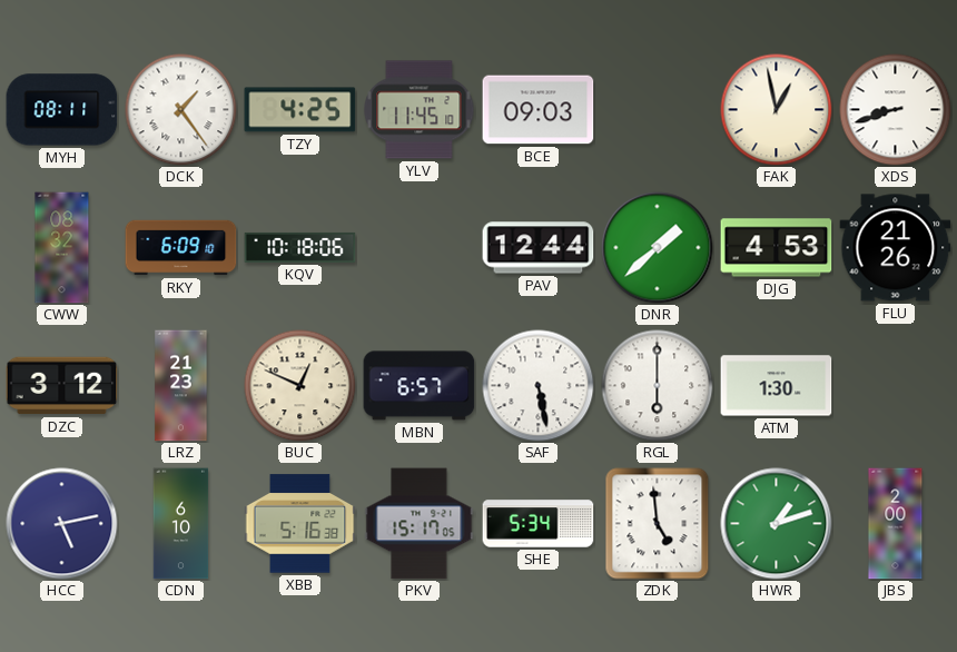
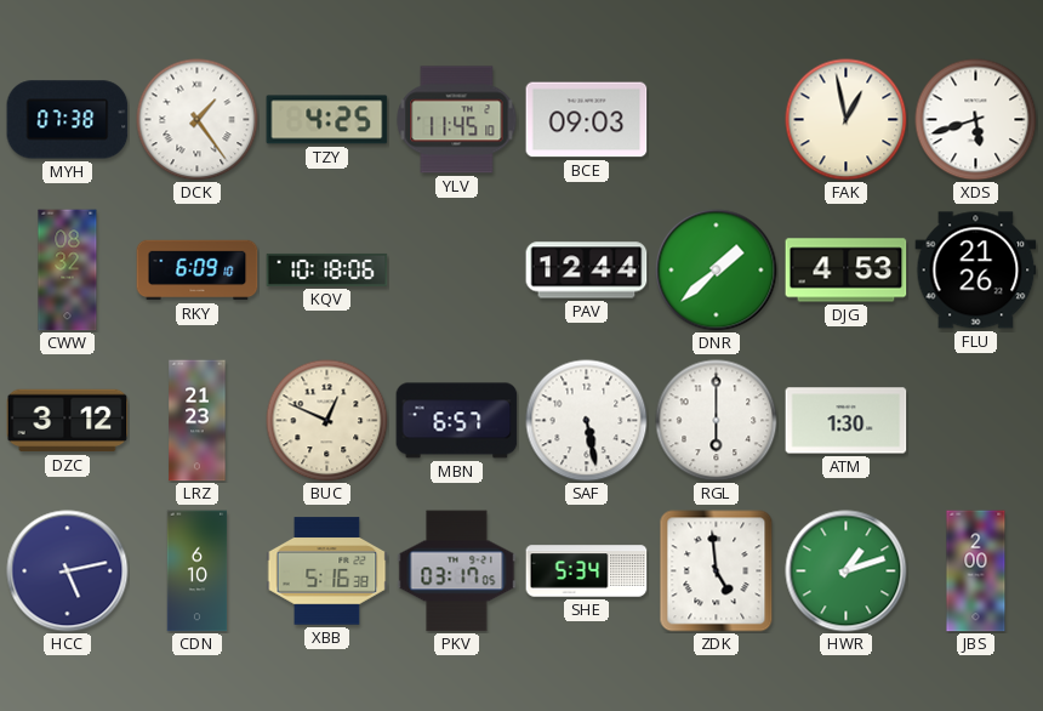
MYH: 08:11 -> 07:38 (68, 120)
XDS: 8:42 -> 5:42 (976, 120)
PKV: 15:17 -> 03:17 (457, 571)
